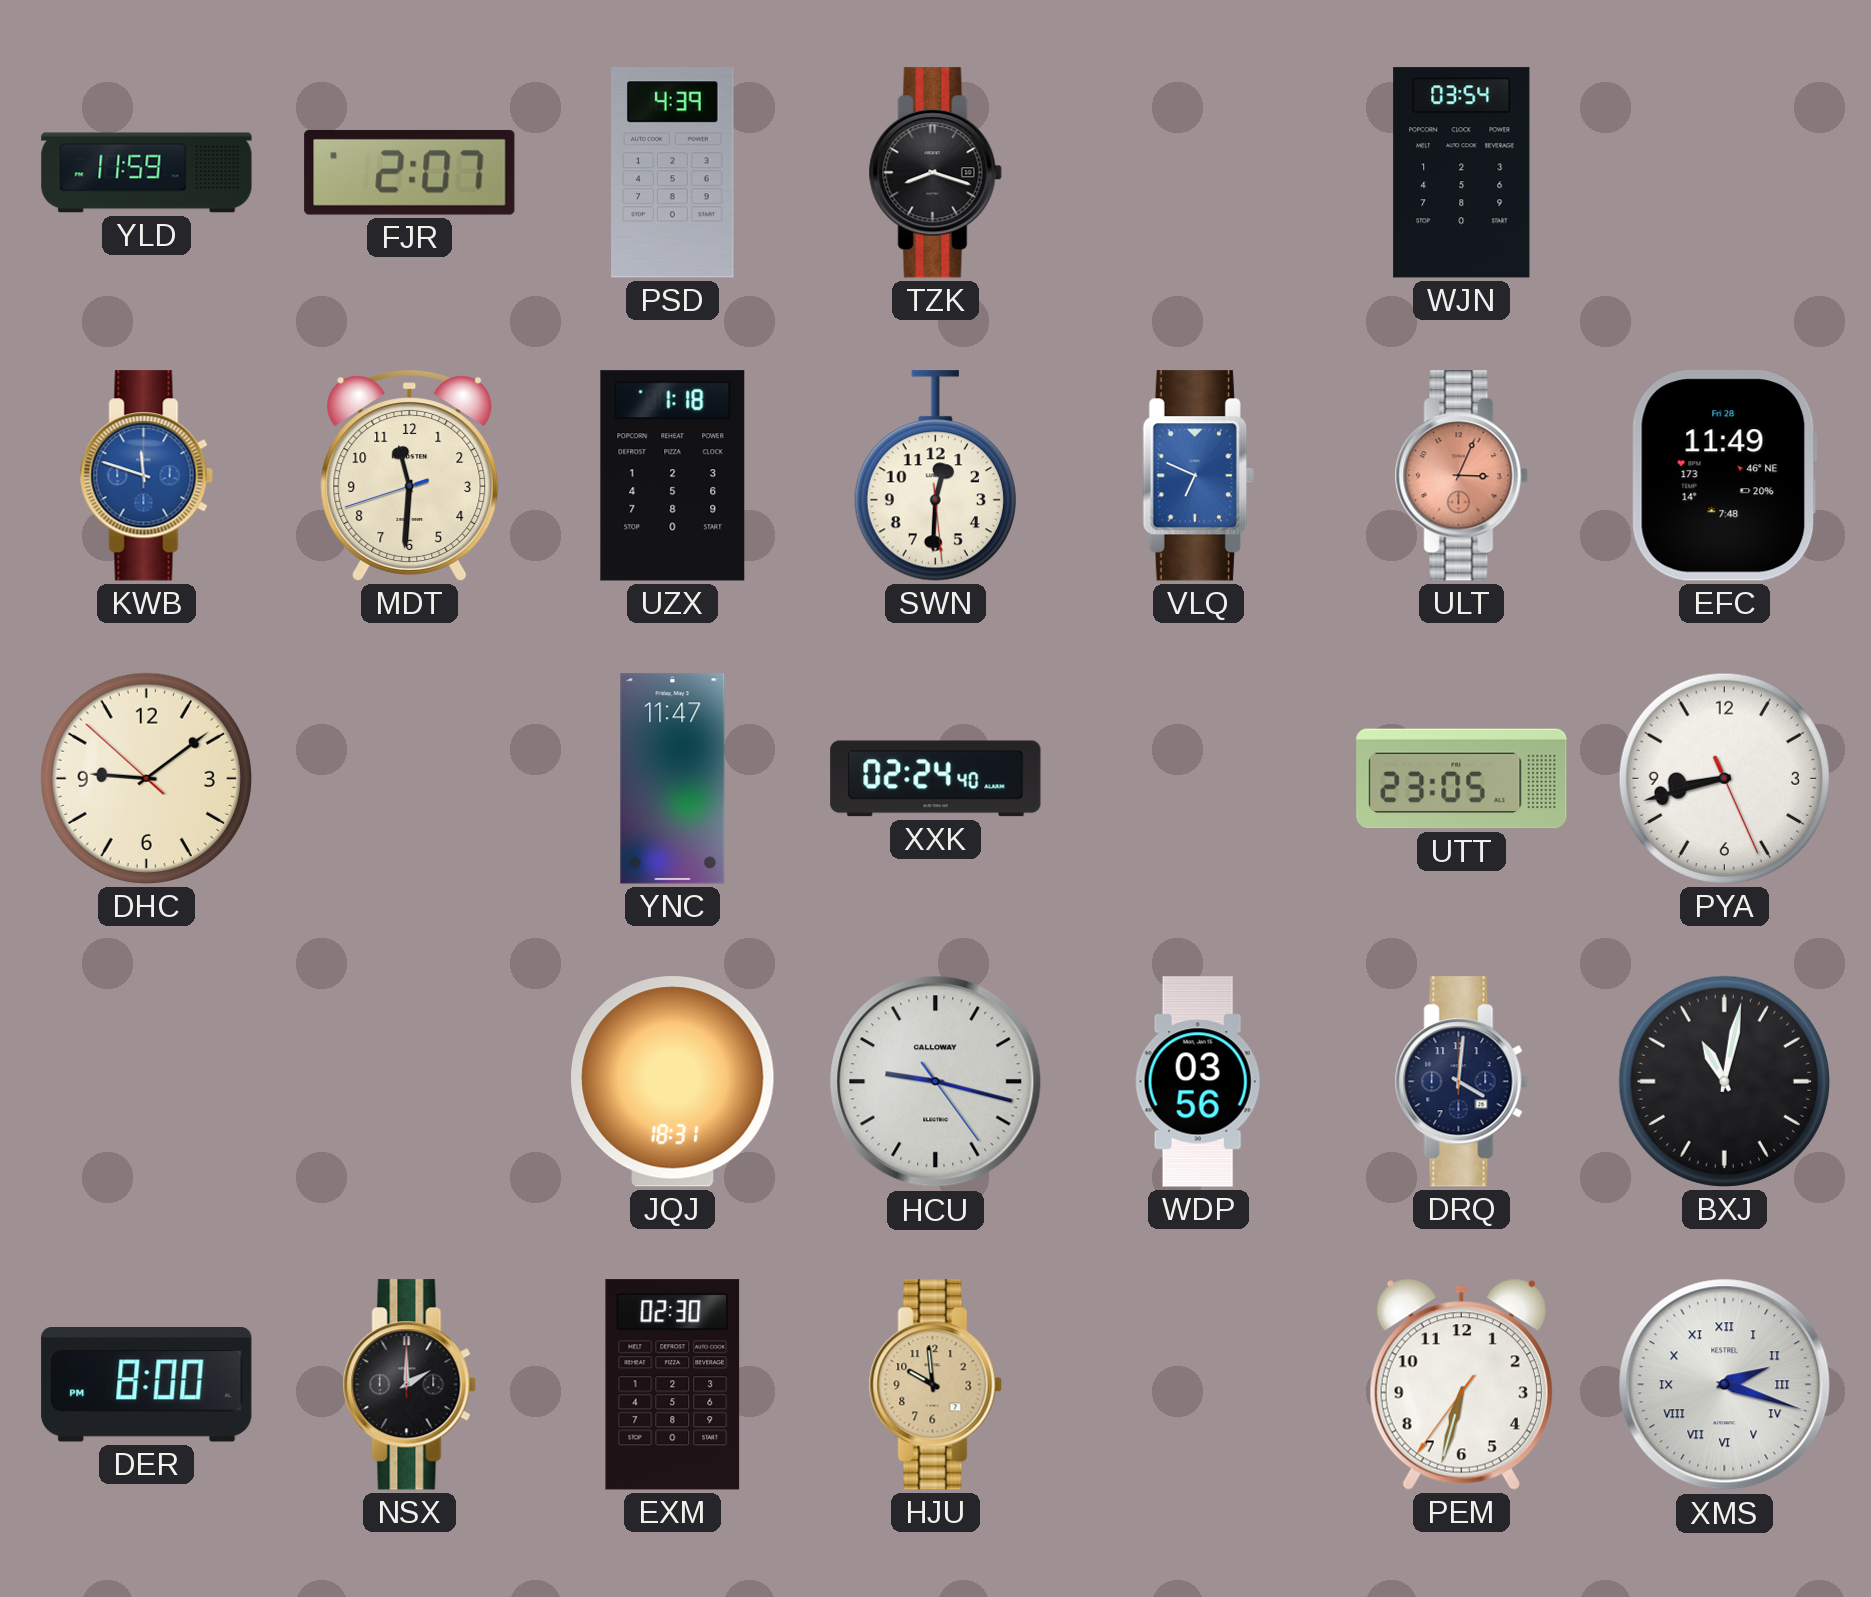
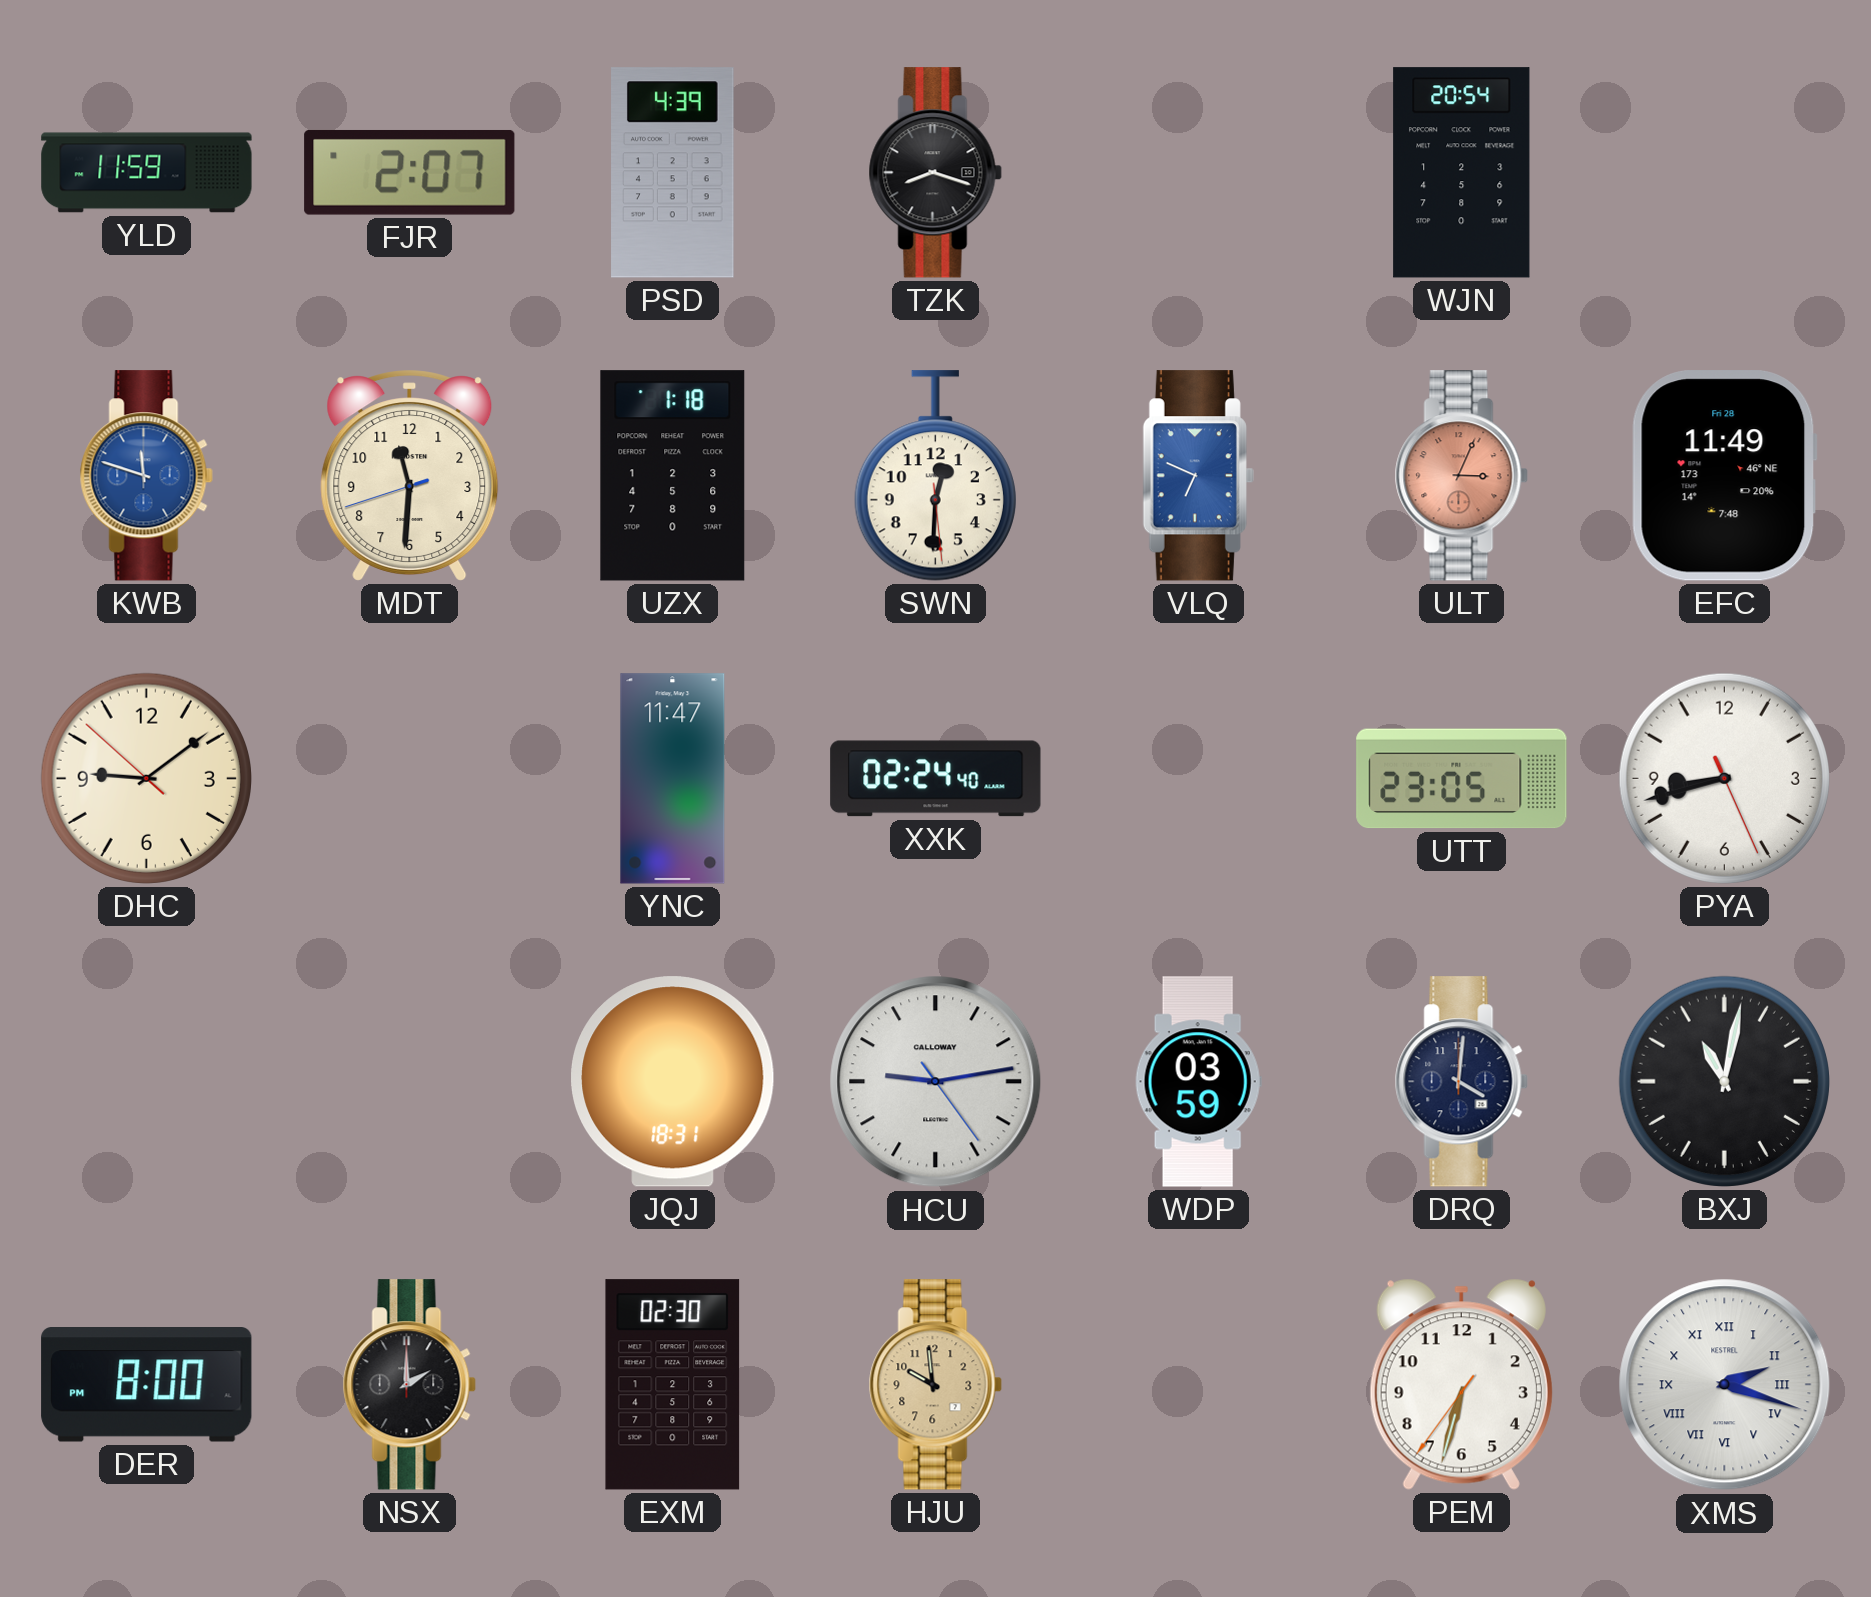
WJN: 03:54 -> 20:54 (1462, 173)
HCU: 9:17 -> 9:13 (936, 1082)
WDP: 03:56 -> 03:59 (1198, 1082)
